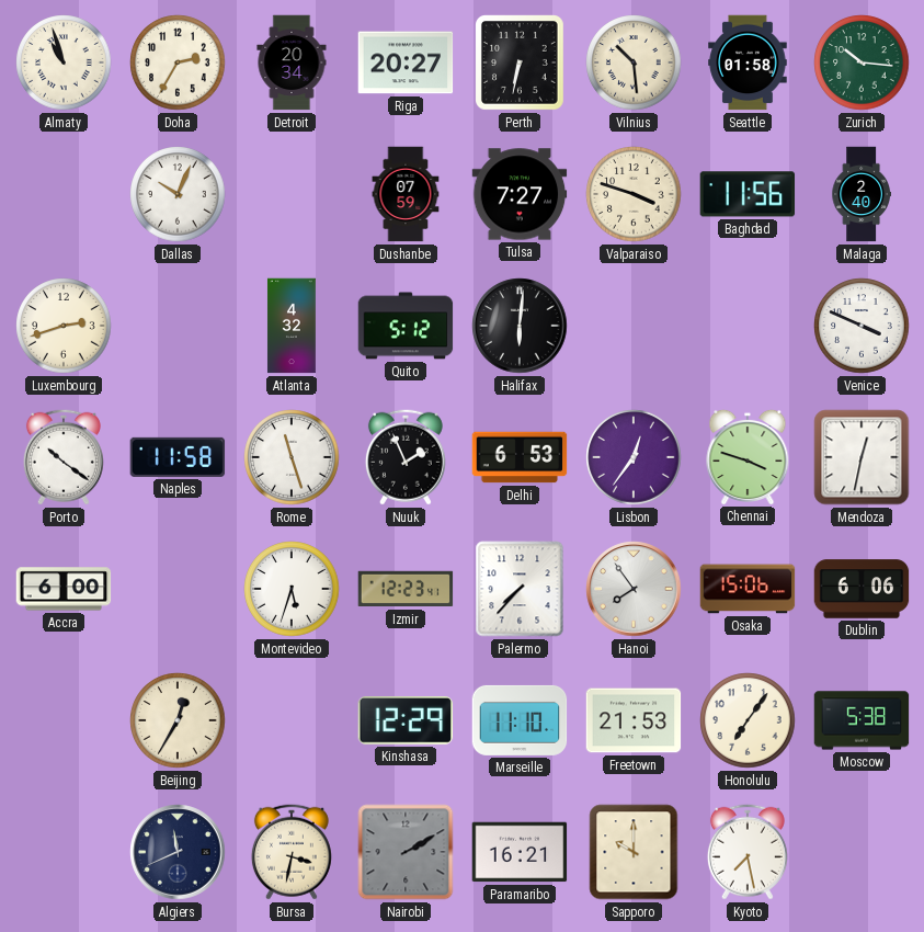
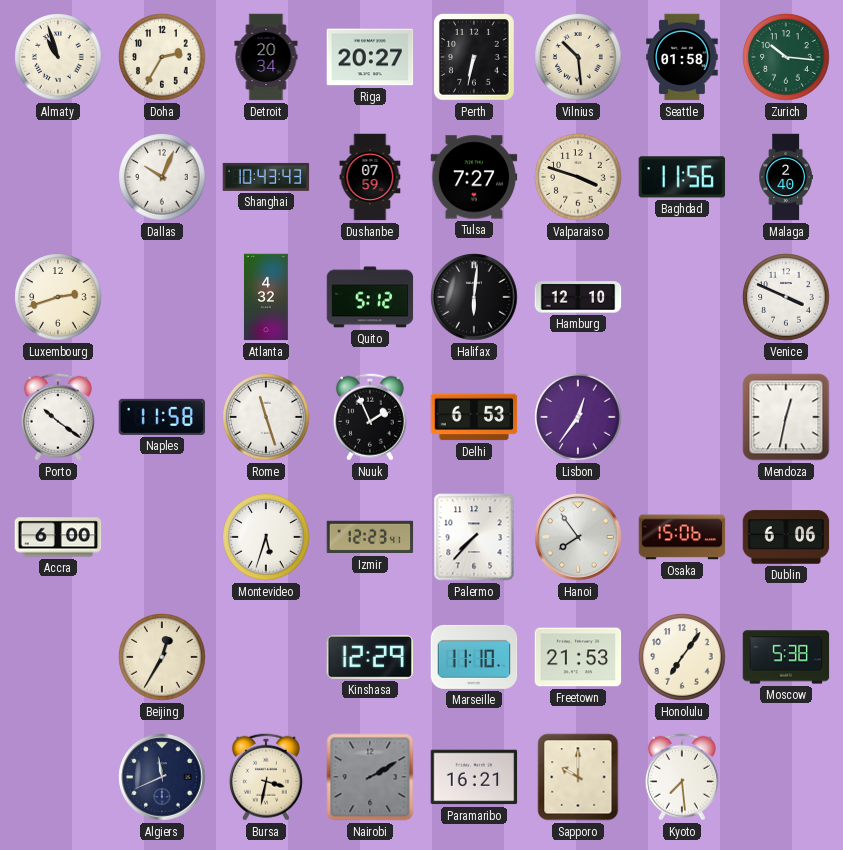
Shanghai: none -> 10:43 (266, 177)
Hamburg: none -> 12:10 (578, 297)
Chennai: 3:48 -> none (748, 456)
Kyoto: 7:28 -> 7:29 (682, 777)
